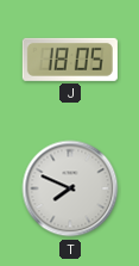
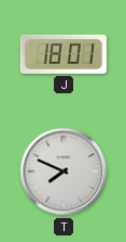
J: 18:05 -> 18:01 (64, 54)
